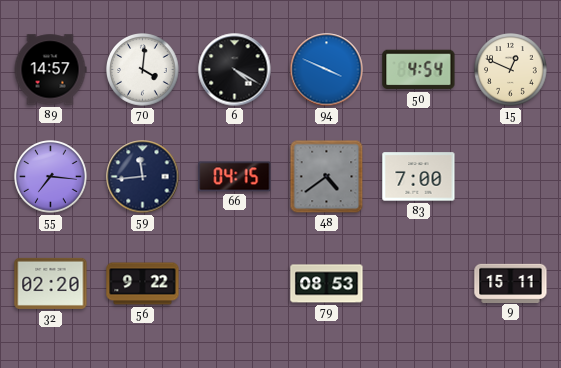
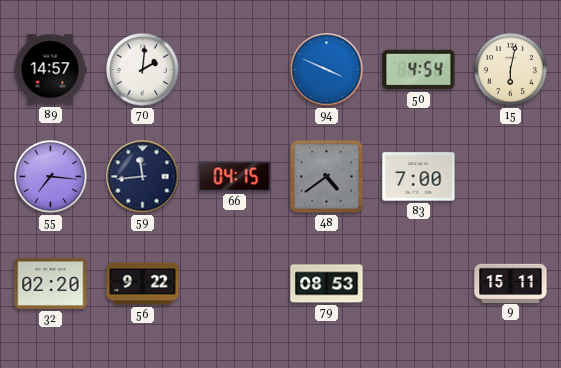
70: 4:01 -> 2:01 (143, 70)
6: 4:20 -> none (235, 70)
15: 12:49 -> 6:02 (511, 70)
